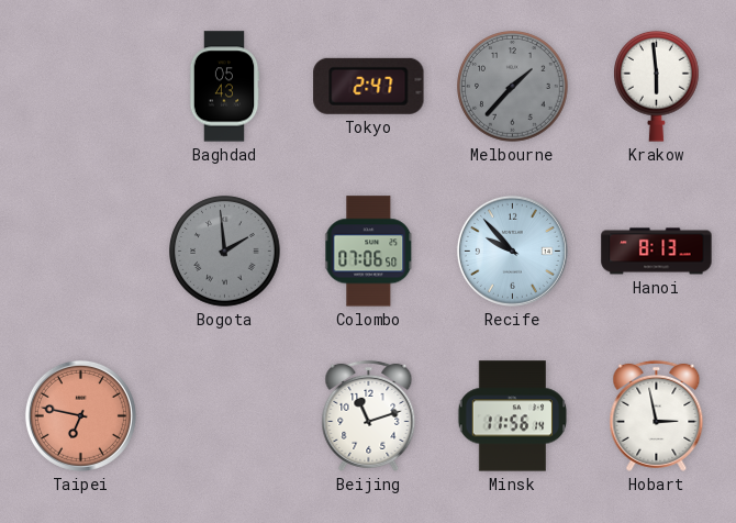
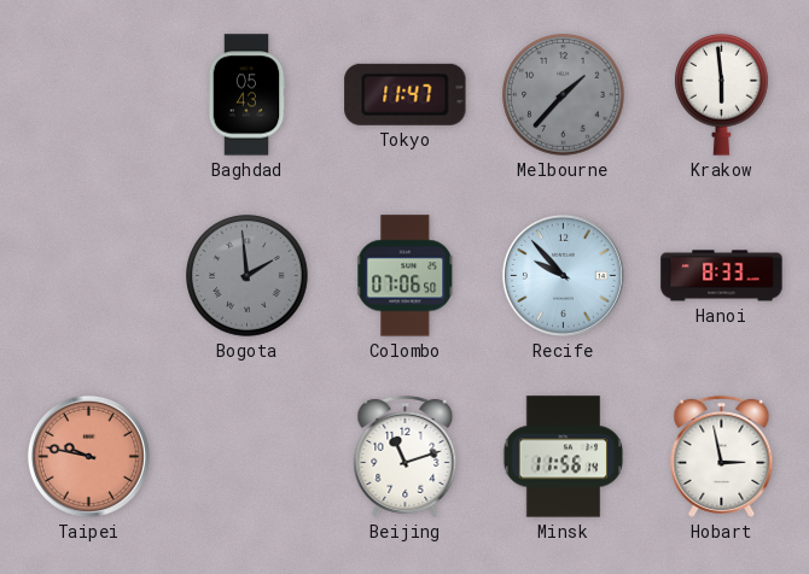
Tokyo: 2:47 -> 11:47 (406, 94)
Hanoi: 8:13 -> 8:33 (722, 276)
Taipei: 6:47 -> 9:47 (88, 456)
